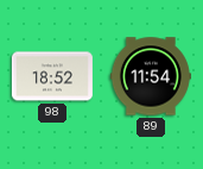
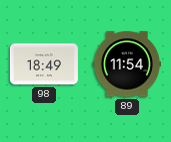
98: 18:52 -> 18:49 (44, 64)
